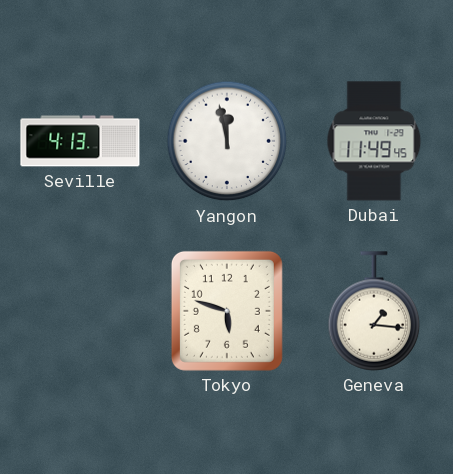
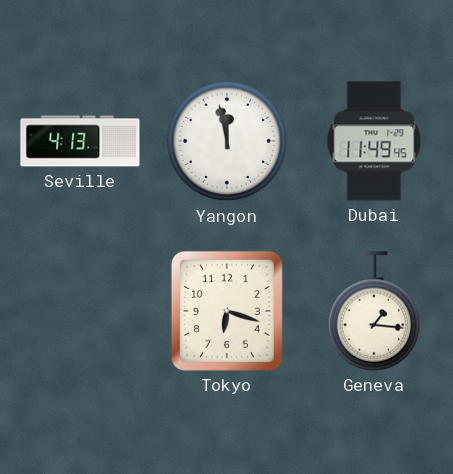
Tokyo: 5:48 -> 6:18 (227, 311)
